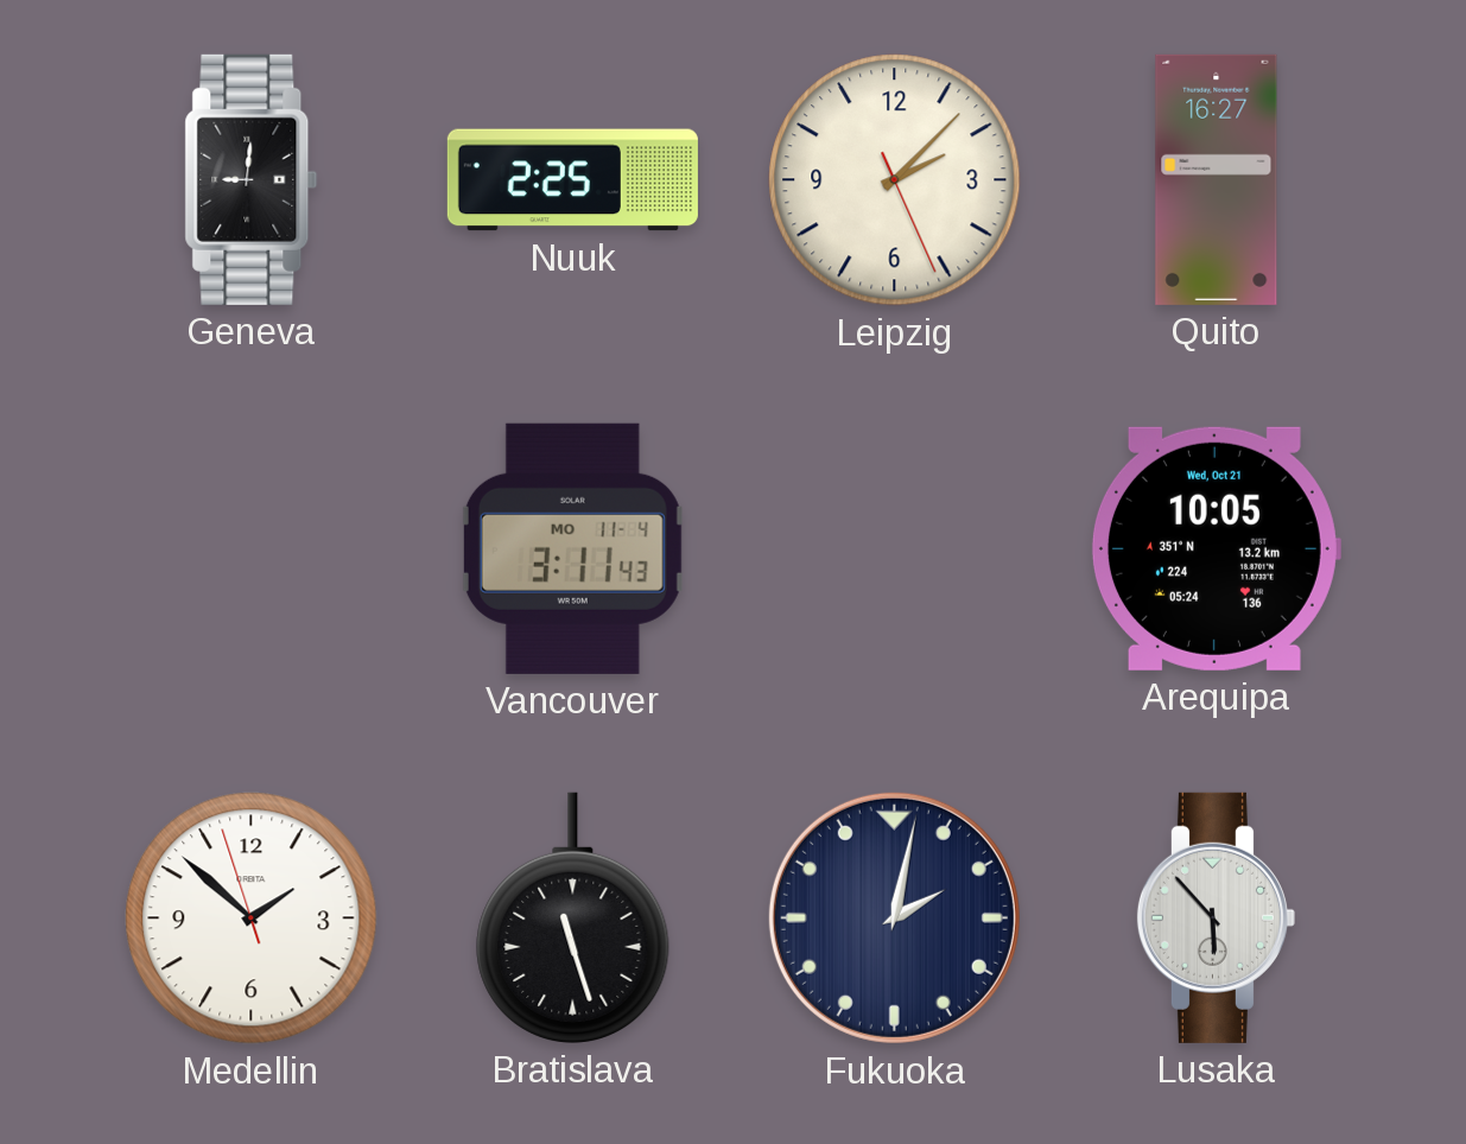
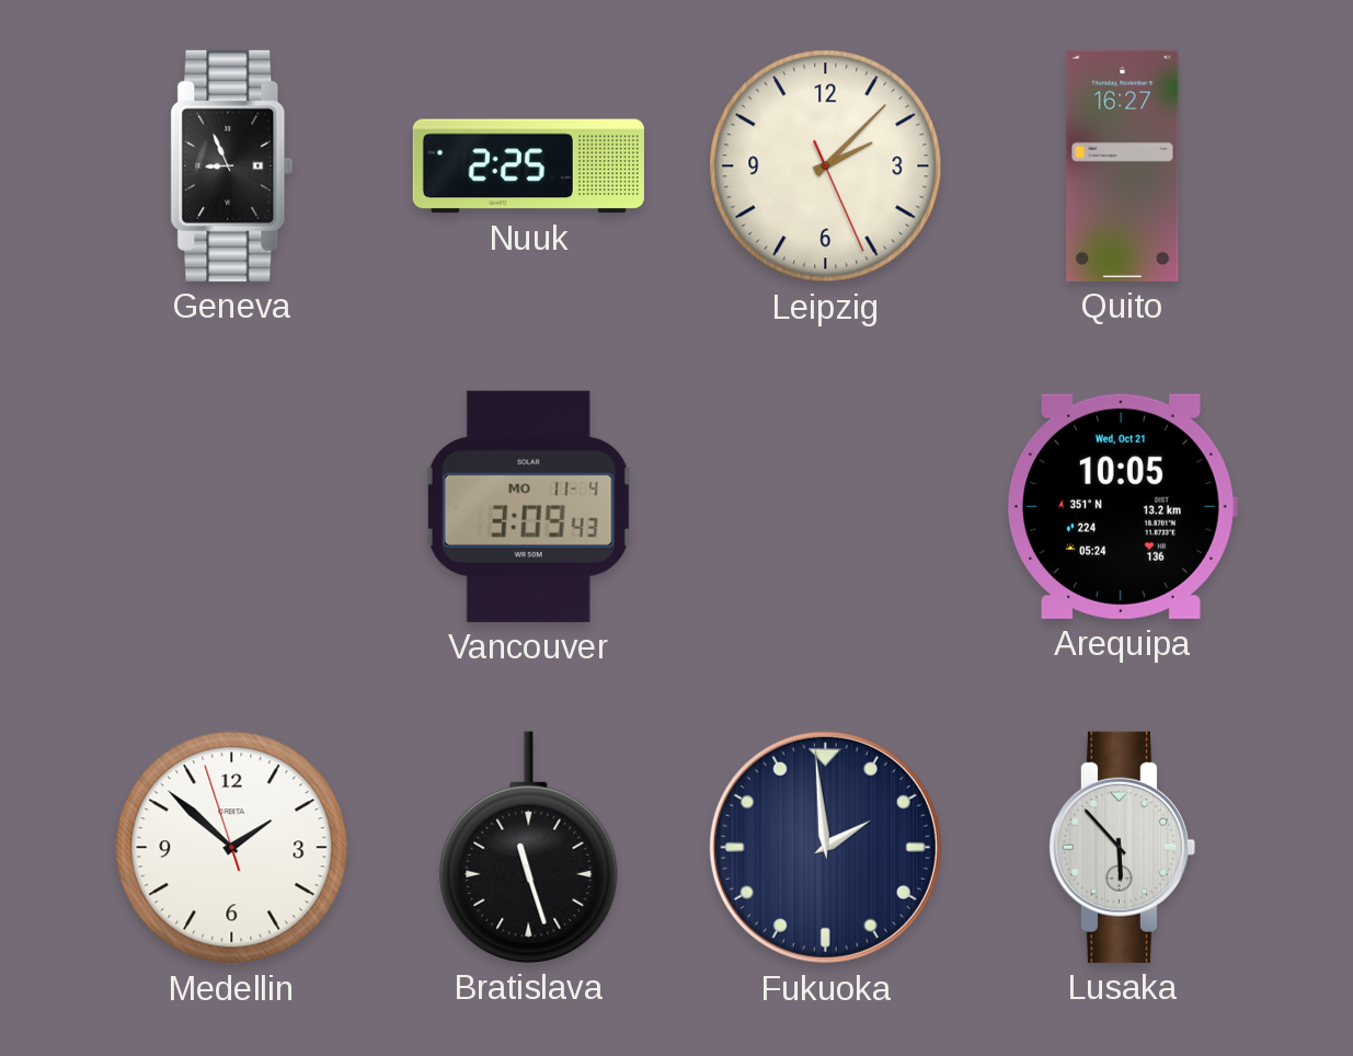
Geneva: 9:01 -> 8:56 (232, 165)
Vancouver: 3:11 -> 3:09 (528, 506)
Fukuoka: 2:02 -> 1:59 (825, 847)
